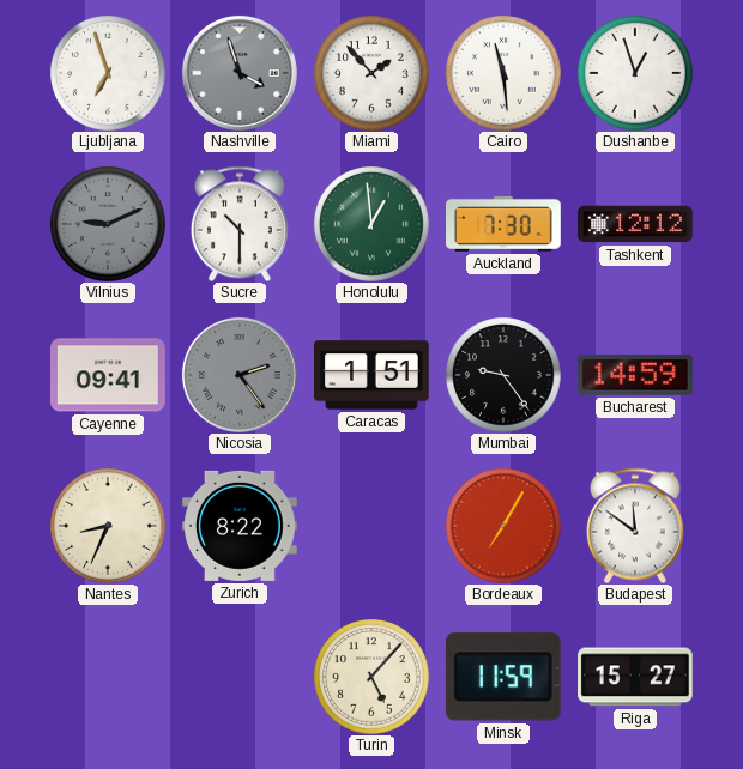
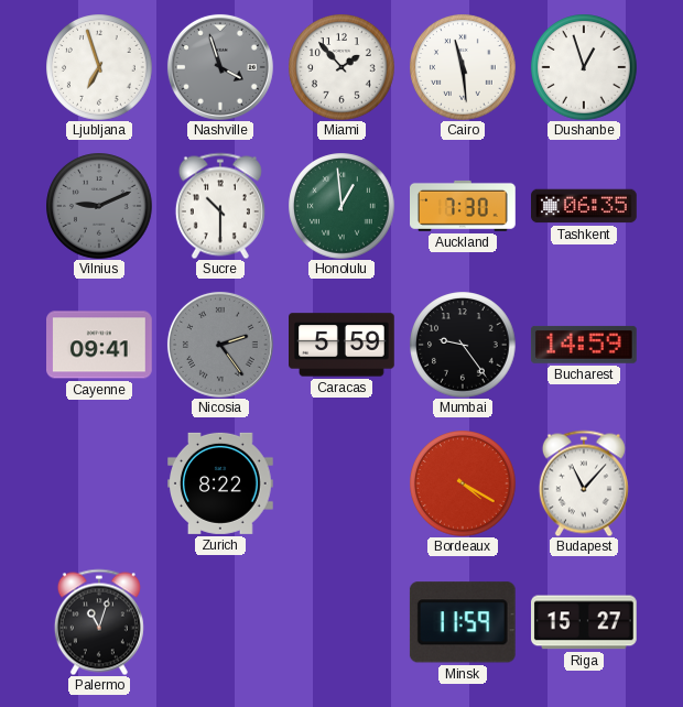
Tashkent: 12:12 -> 06:35 (585, 206)
Caracas: 1:51 -> 5:59 (341, 345)
Nantes: 8:34 -> none (108, 526)
Bordeaux: 7:05 -> 4:20 (463, 483)
Budapest: 11:51 -> 11:07 (584, 483)
Palermo: none -> 11:03 (99, 622)
Turin: 5:07 -> none (371, 677)
